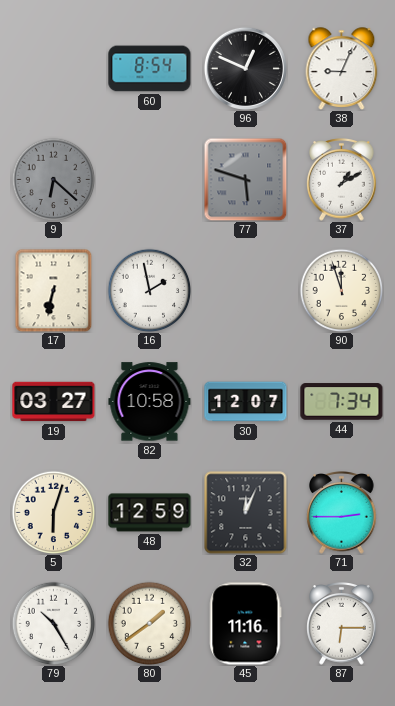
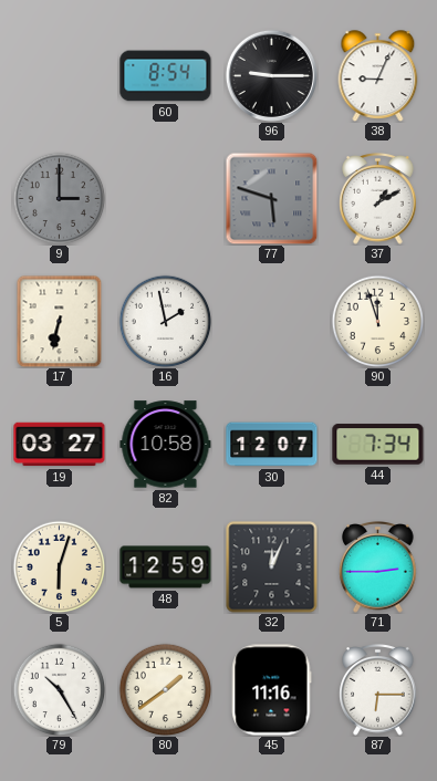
96: 12:49 -> 9:15 (271, 75)
9: 6:22 -> 3:00 (59, 198)
